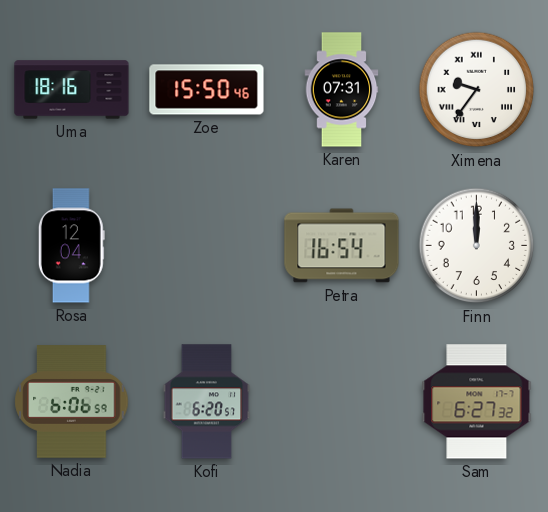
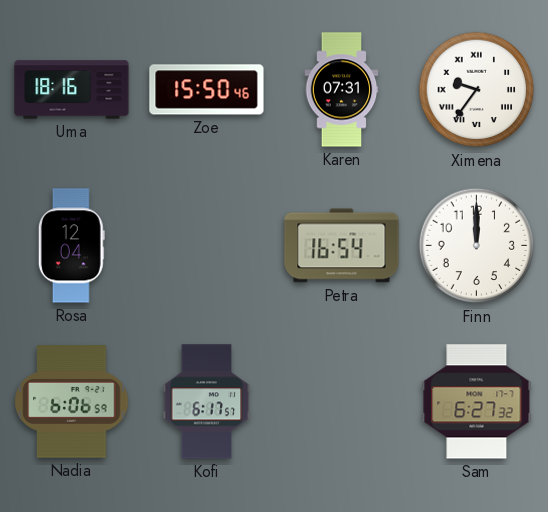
Kofi: 6:20 -> 6:17 (207, 402)
